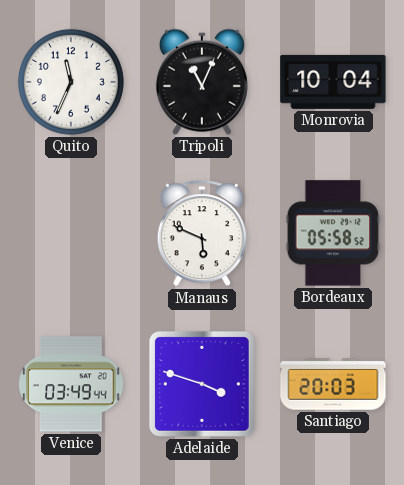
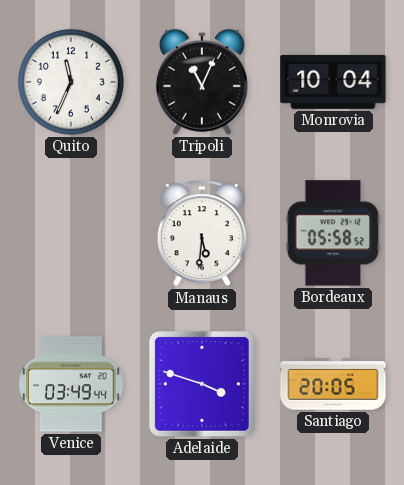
Manaus: 5:49 -> 5:31 (202, 234)
Santiago: 20:03 -> 20:05 (333, 384)
